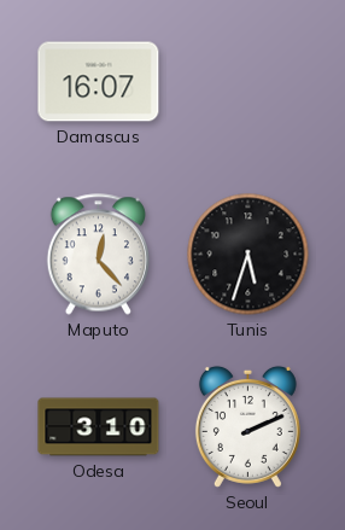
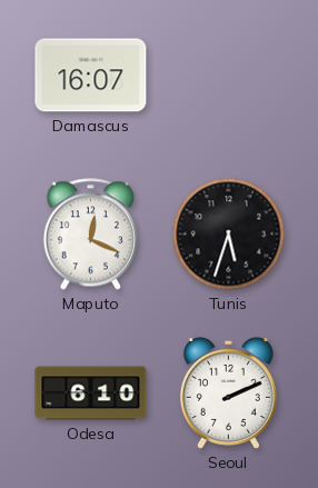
Maputo: 12:23 -> 12:19 (90, 235)
Odesa: 3:10 -> 6:10 (91, 394)
